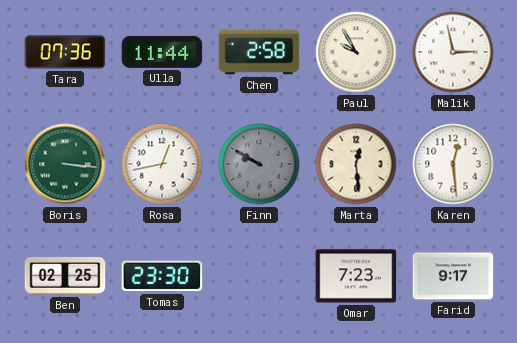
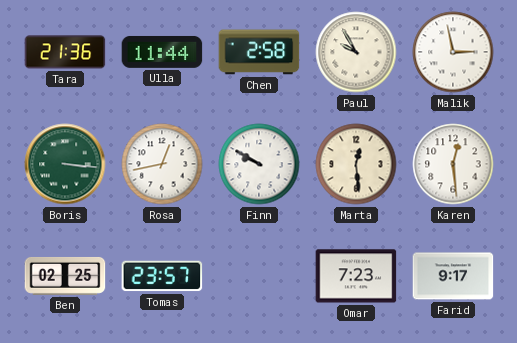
Tara: 07:36 -> 21:36 (65, 52)
Finn dial: grey -> white (259, 164)
Tomas: 23:30 -> 23:57 (162, 276)
